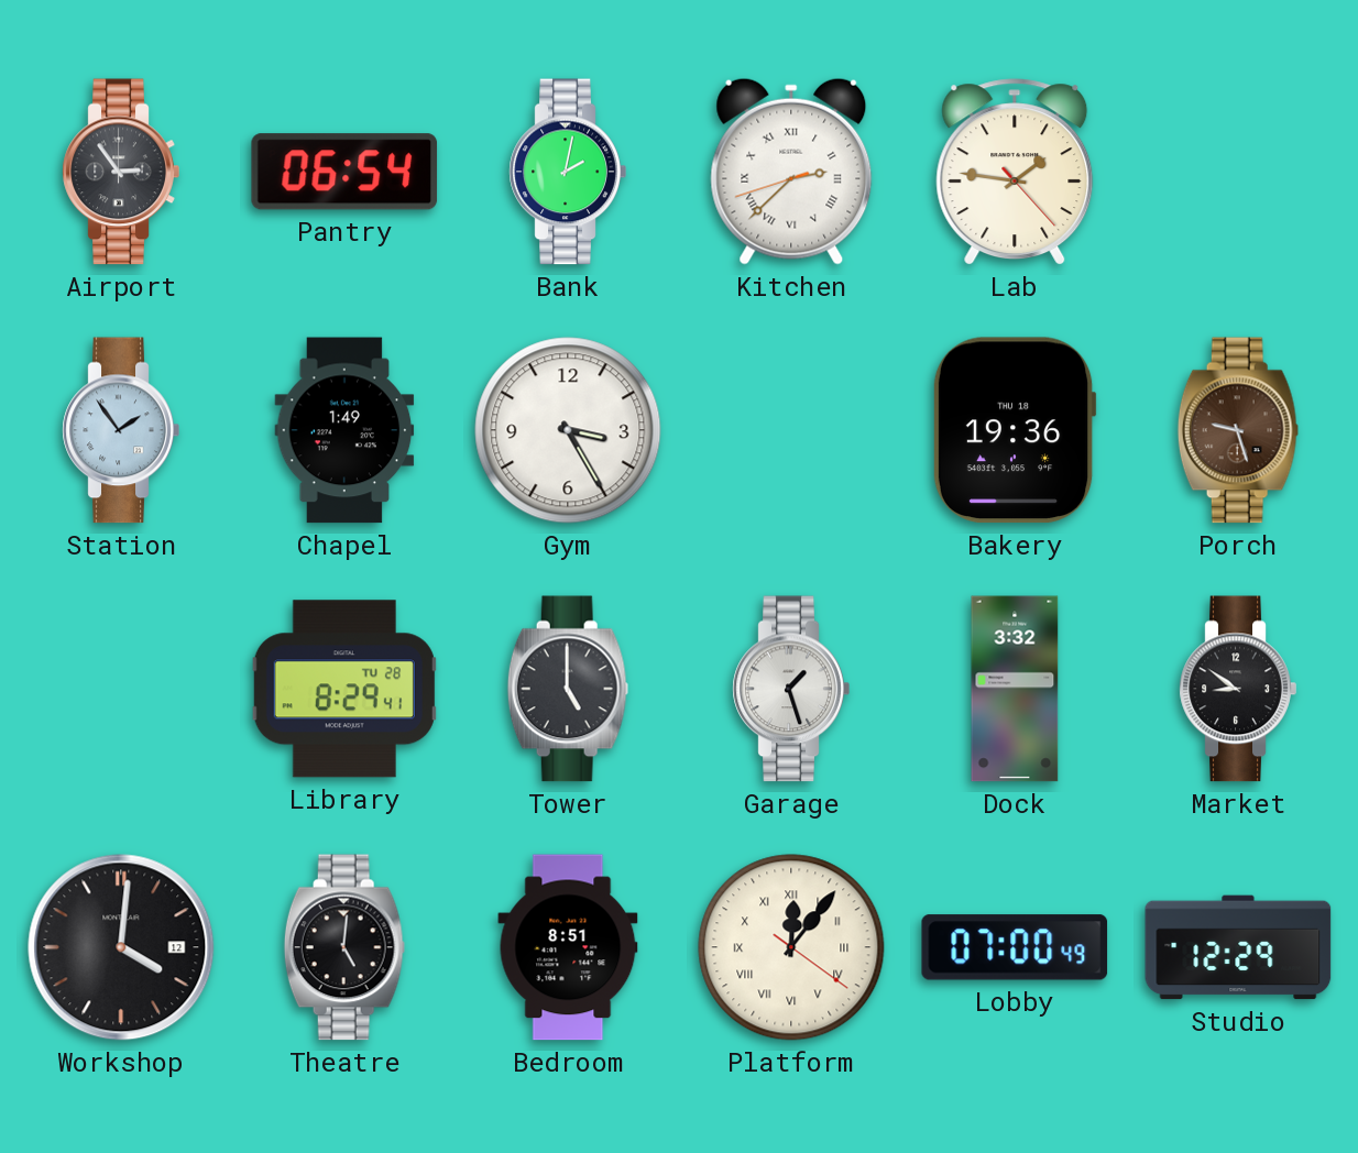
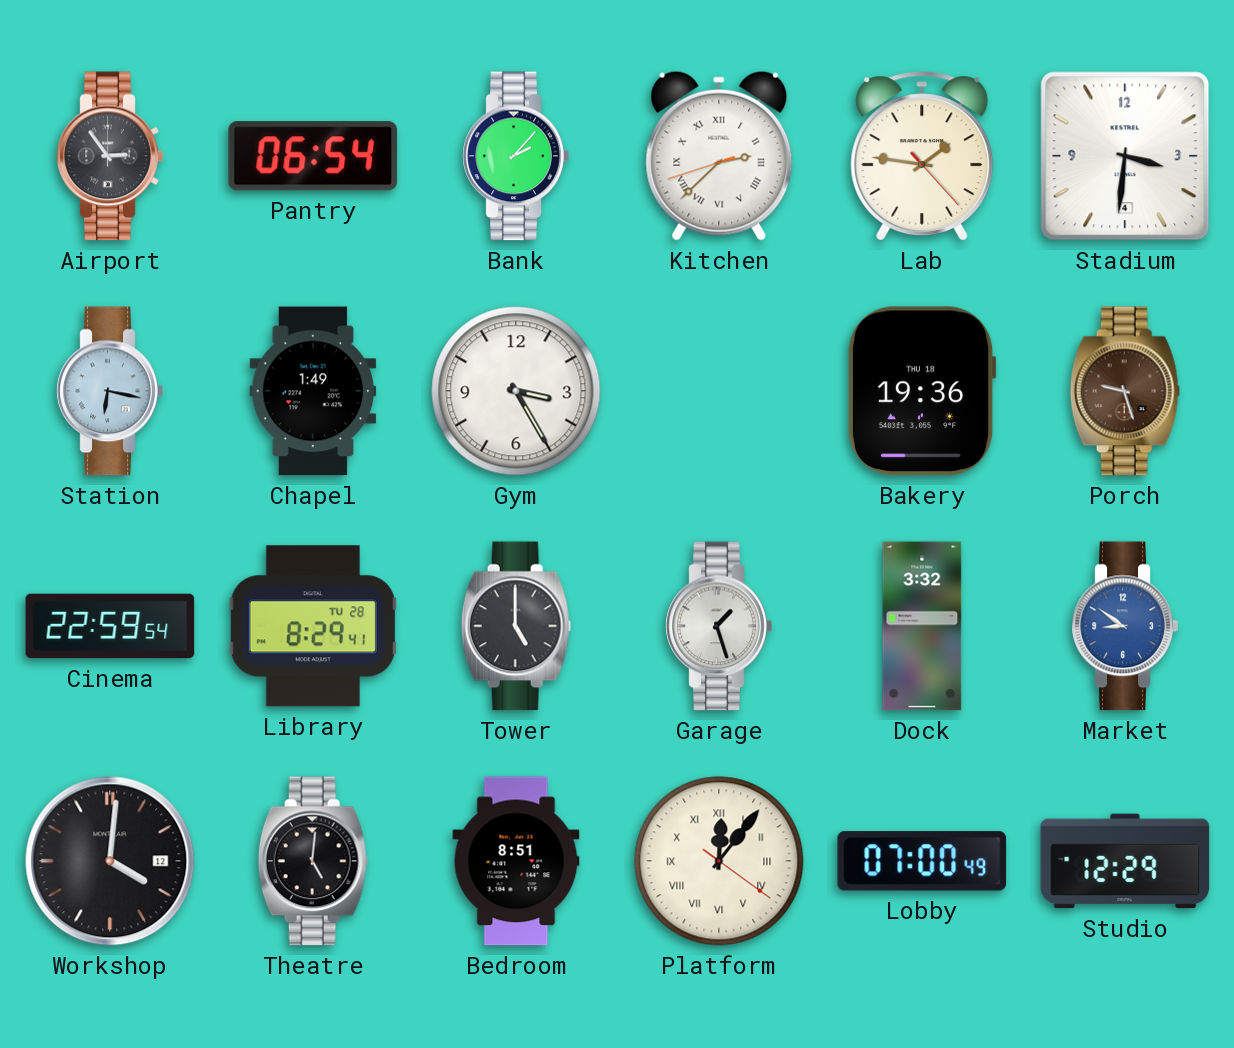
Bank: 2:02 -> 2:07 (516, 156)
Stadium: none -> 3:31 (1125, 156)
Station: 1:54 -> 6:17 (110, 391)
Cinema: none -> 22:59 (110, 626)
Market dial: black -> blue (1125, 626)
